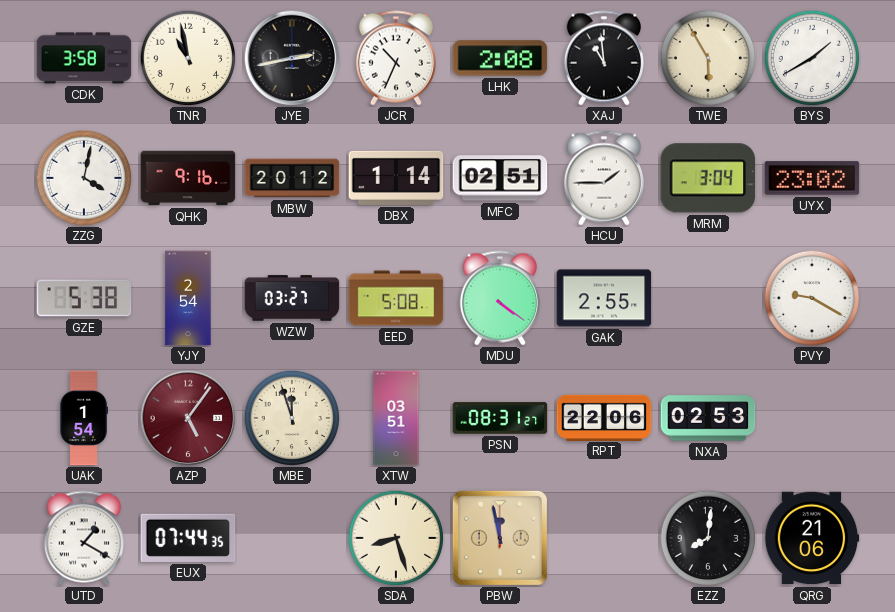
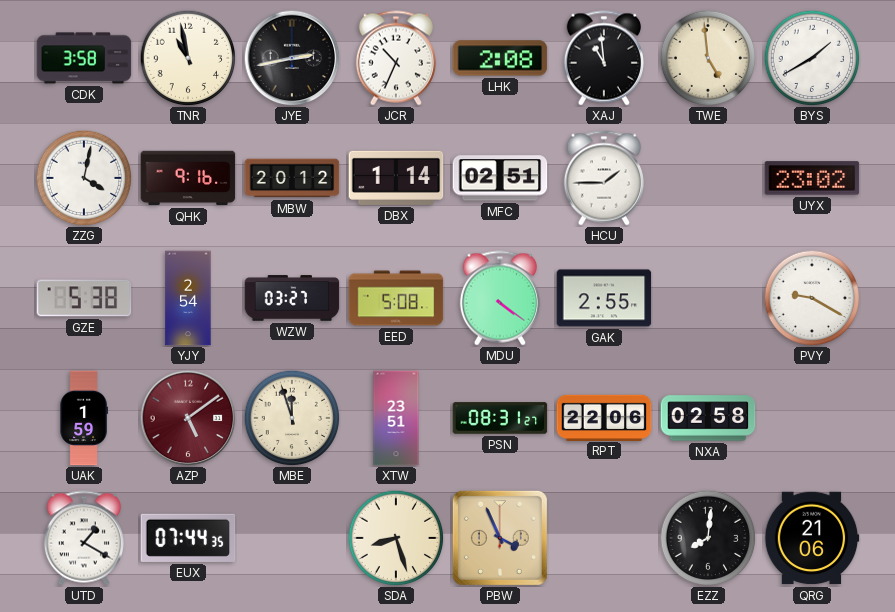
TWE: 5:55 -> 4:59 (708, 58)
MRM: 3:04 -> none (708, 178)
UAK: 1:54 -> 1:59 (84, 418)
AZP: 5:06 -> 5:09 (188, 418)
XTW: 03:51 -> 23:51 (396, 418)
NXA: 02:53 -> 02:58 (708, 418)
PBW: 11:58 -> 3:56 (500, 538)
